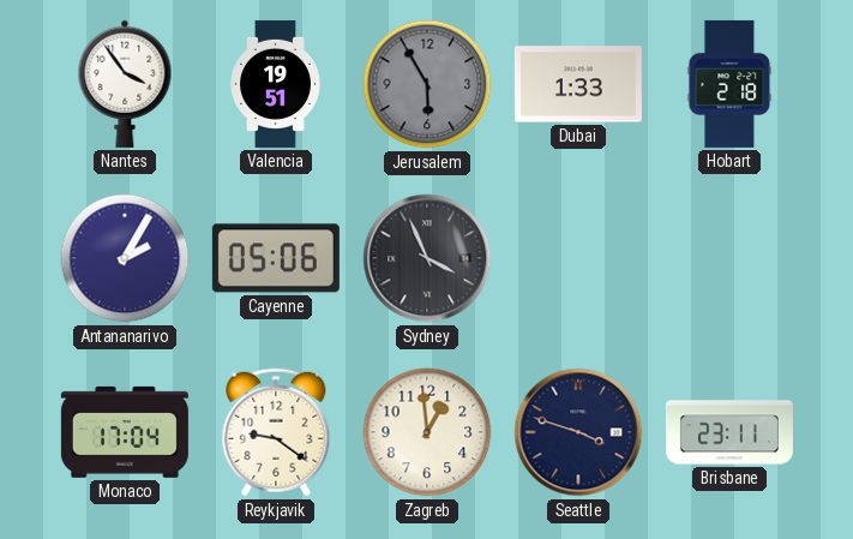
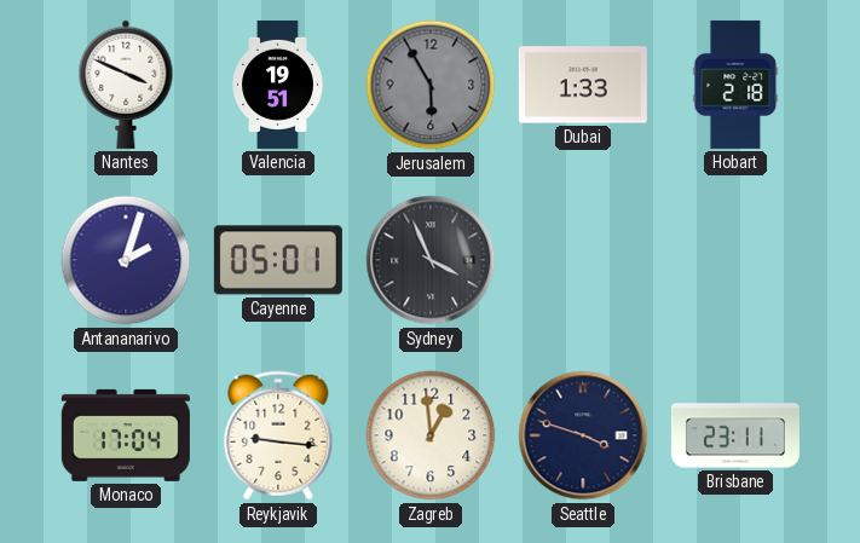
Nantes: 3:54 -> 3:49 (126, 85)
Antananarivo: 2:05 -> 2:03 (126, 260)
Cayenne: 05:06 -> 05:01 (278, 260)
Reykjavik: 9:21 -> 9:16 (278, 435)
